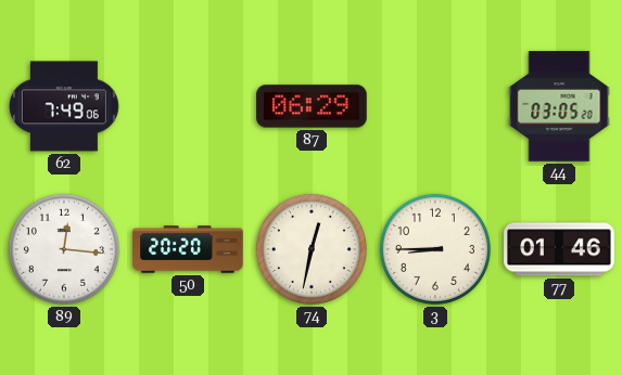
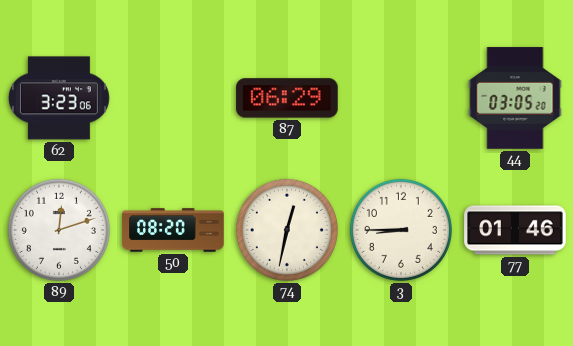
62: 7:49 -> 3:23 (59, 98)
89: 12:16 -> 12:12 (59, 230)
50: 20:20 -> 08:20 (173, 230)
